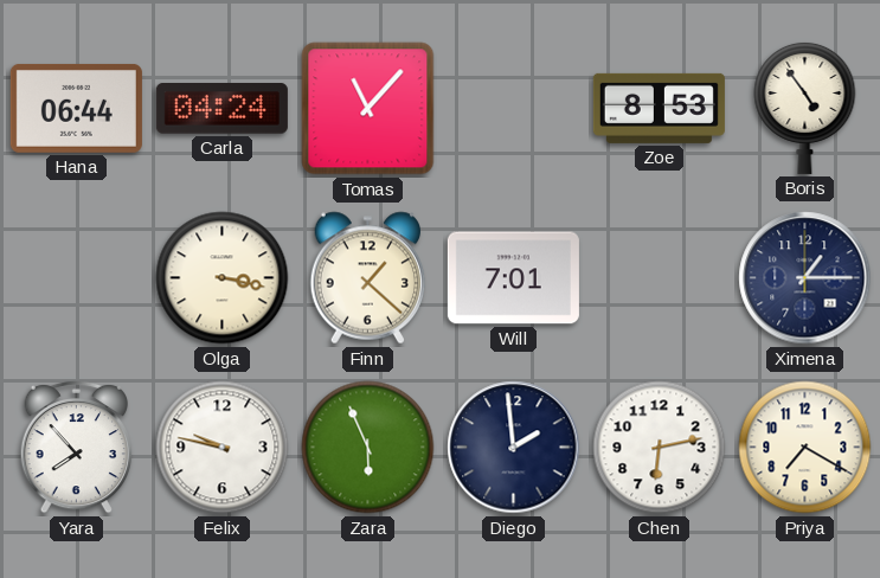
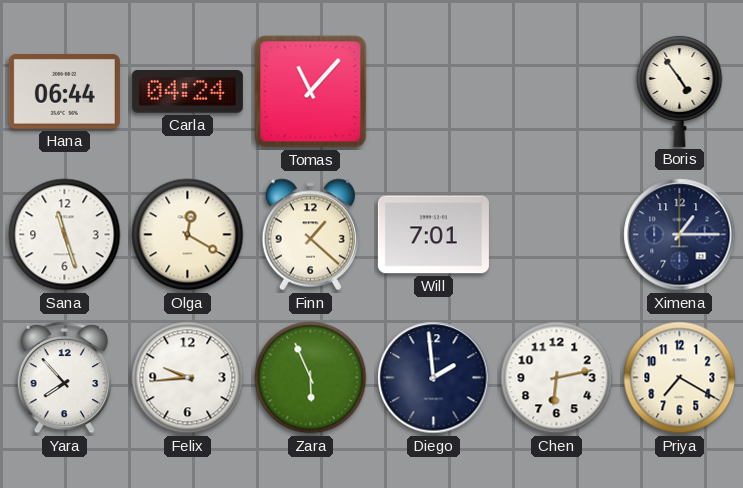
Zoe: 8:53 -> none (659, 108)
Sana: none -> 11:27 (65, 235)
Olga: 3:17 -> 12:20 (188, 235)
Felix: 9:47 -> 9:44 (188, 378)
